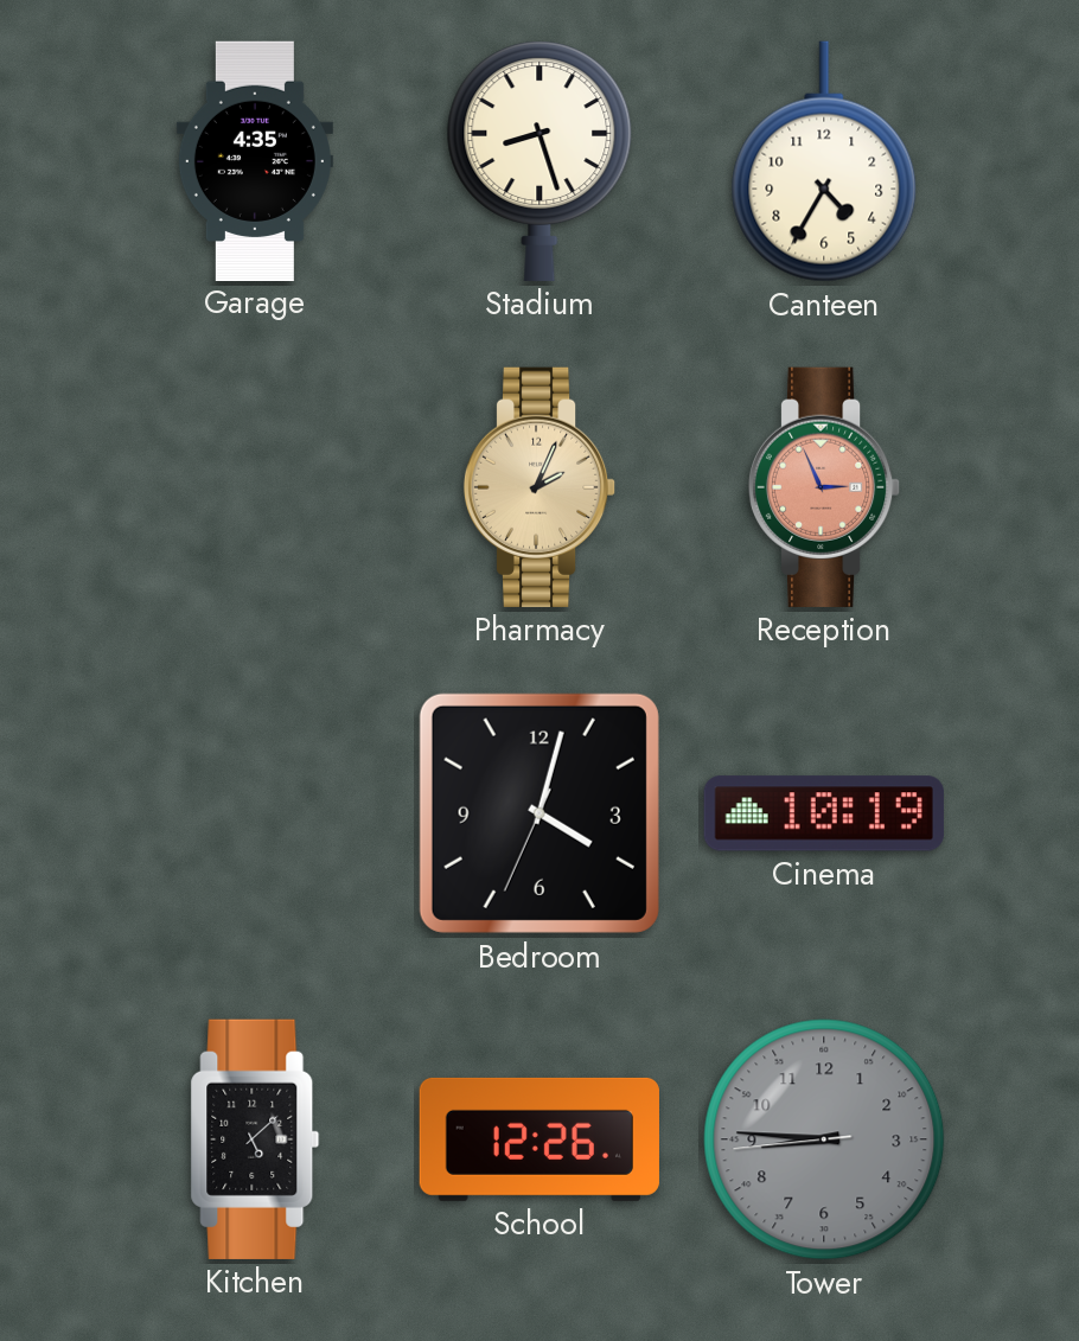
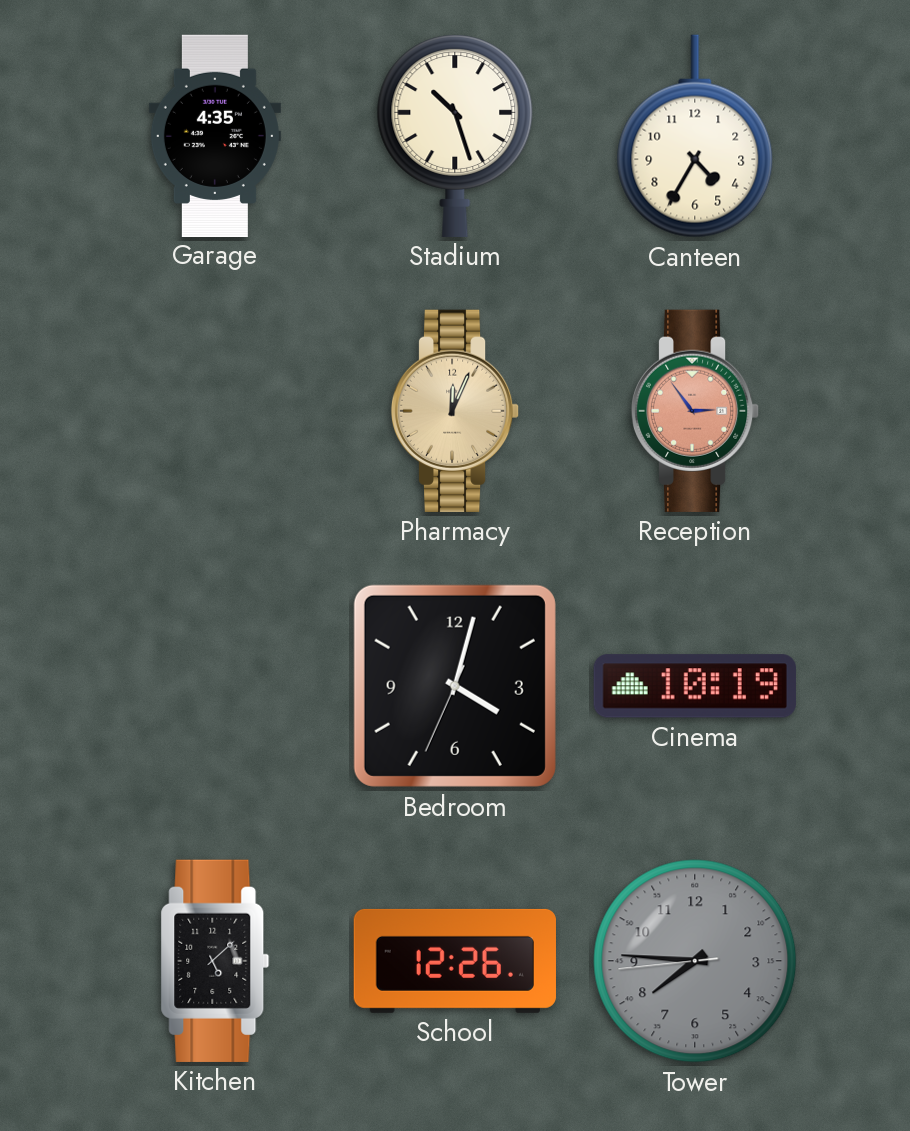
Stadium: 8:27 -> 10:27 (455, 136)
Pharmacy: 2:04 -> 12:04 (455, 411)
Reception: 2:56 -> 2:54 (695, 411)
Tower: 8:45 -> 7:45 (695, 961)
